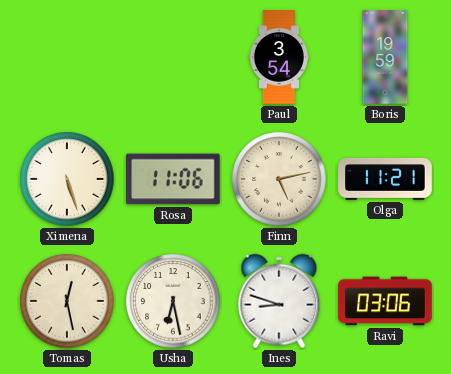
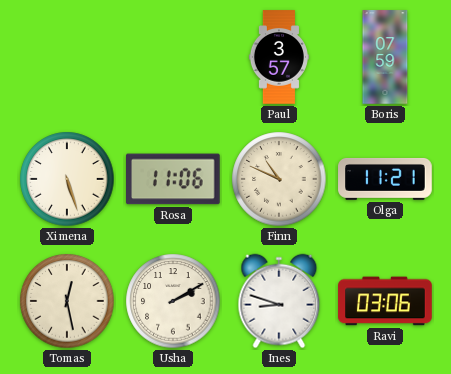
Paul: 3:54 -> 3:57 (279, 57)
Boris: 19:59 -> 07:59 (385, 57)
Finn: 5:13 -> 10:49 (279, 179)
Usha: 6:28 -> 2:10 (173, 301)
